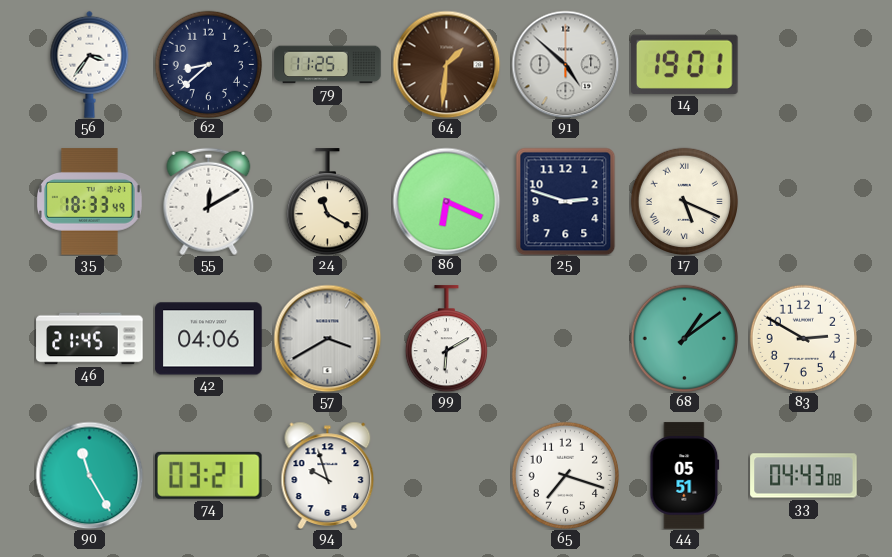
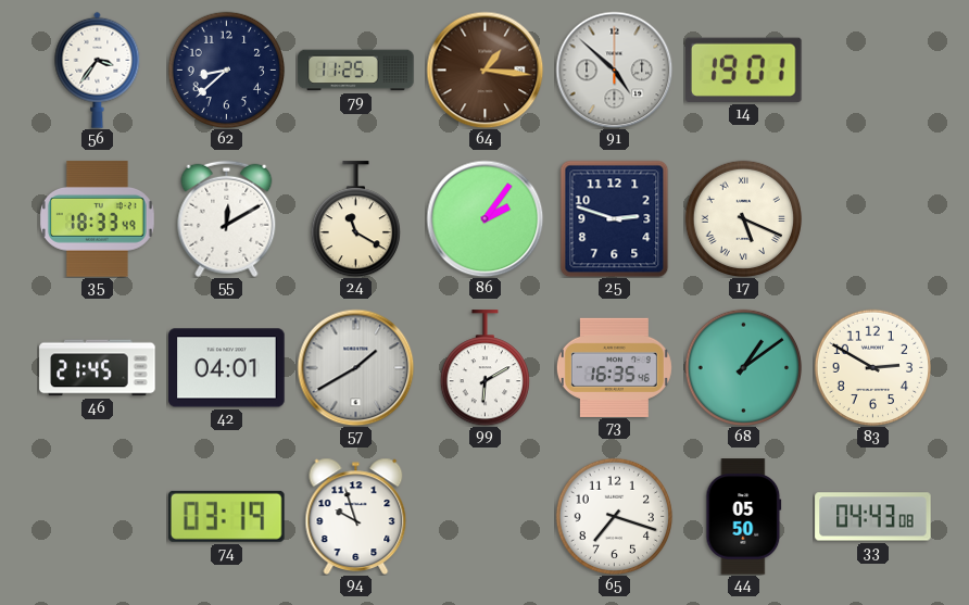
64: 1:31 -> 1:16 (485, 70)
86: 6:19 -> 2:06 (485, 218)
42: 04:06 -> 04:01 (227, 368)
57: 3:40 -> 1:40 (355, 367)
73: none -> 16:35 (614, 367)
90: 11:25 -> none (89, 475)
74: 03:21 -> 03:19 (227, 516)
44: 05:51 -> 05:50 (744, 517)
